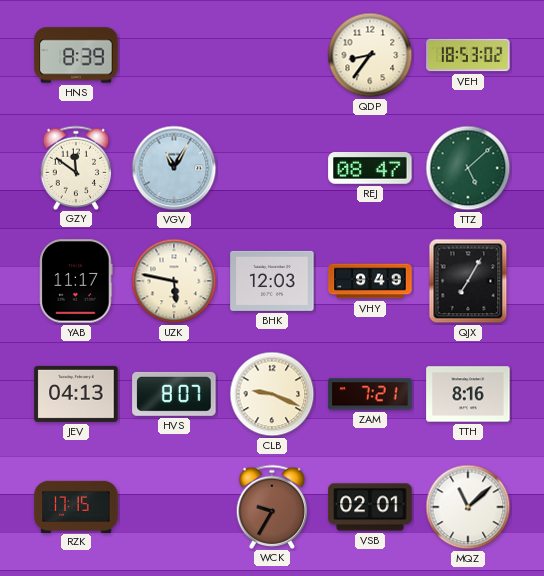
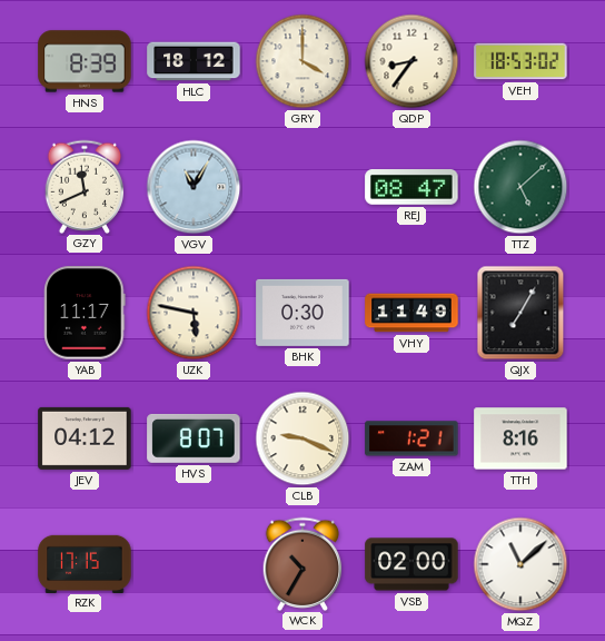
HLC: none -> 18:12 (194, 61)
GRY: none -> 4:00 (302, 61)
GZY: 11:51 -> 11:41 (85, 186)
BHK: 12:03 -> 0:30 (302, 313)
VHY: 9:49 -> 11:49 (411, 313)
JEV: 04:13 -> 04:12 (85, 438)
ZAM: 7:21 -> 1:21 (411, 438)
WCK: 9:35 -> 10:35 (302, 563)
VSB: 02:01 -> 02:00 (411, 564)
